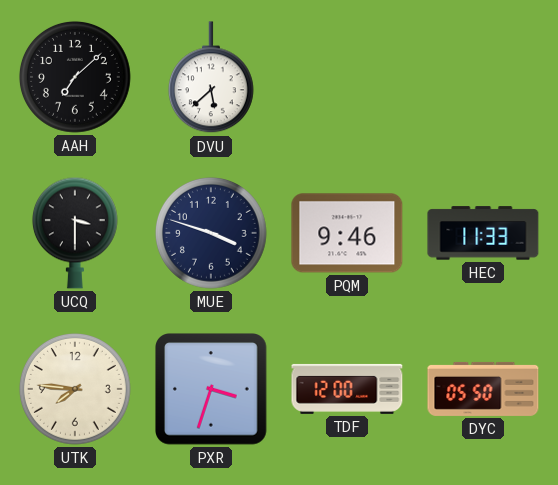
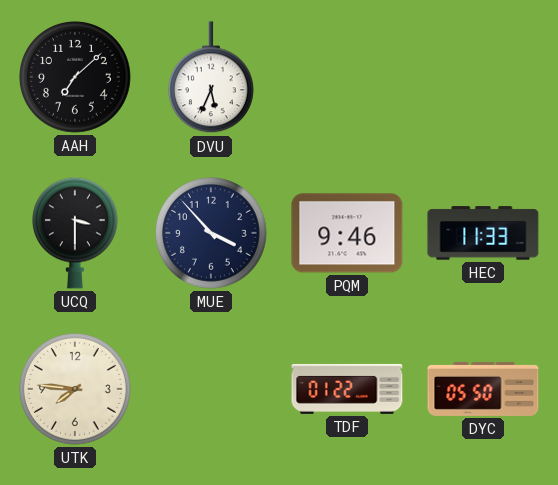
DVU: 5:38 -> 5:34 (211, 78)
MUE: 3:48 -> 3:53 (211, 233)
PXR: 3:33 -> none (211, 389)
TDF: 12:00 -> 01:22 (347, 389)
